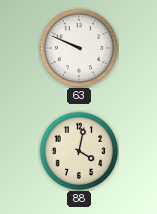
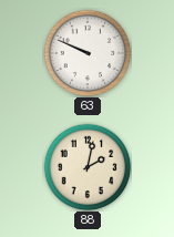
88: 4:02 -> 2:02 (88, 167)
